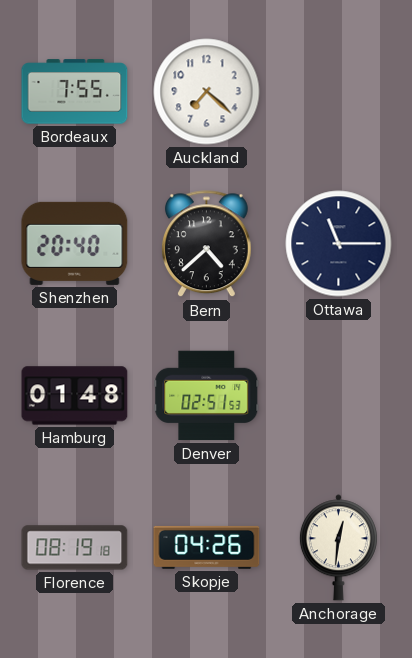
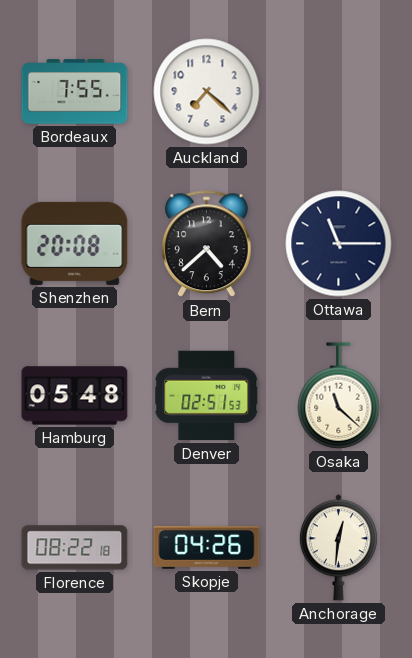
Shenzhen: 20:40 -> 20:08 (75, 243)
Hamburg: 01:48 -> 05:48 (75, 396)
Osaka: none -> 11:22 (339, 396)
Florence: 08:19 -> 08:22 (75, 548)
